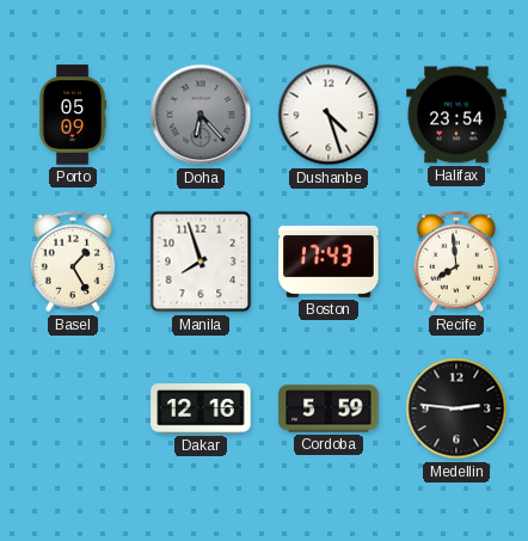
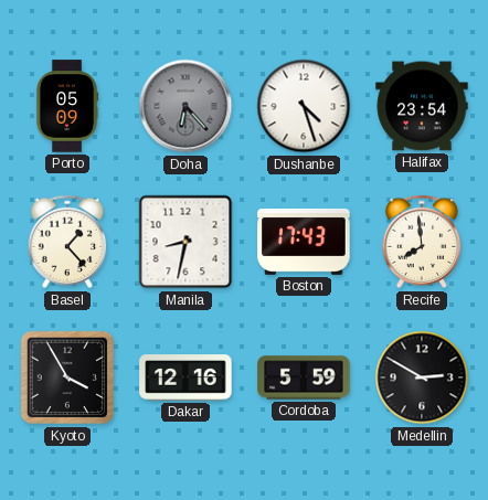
Basel: 1:25 -> 1:23 (67, 242)
Manila: 7:57 -> 8:32 (185, 242)
Kyoto: none -> 3:55 (67, 377)
Medellin: 2:46 -> 2:50 (422, 377)
